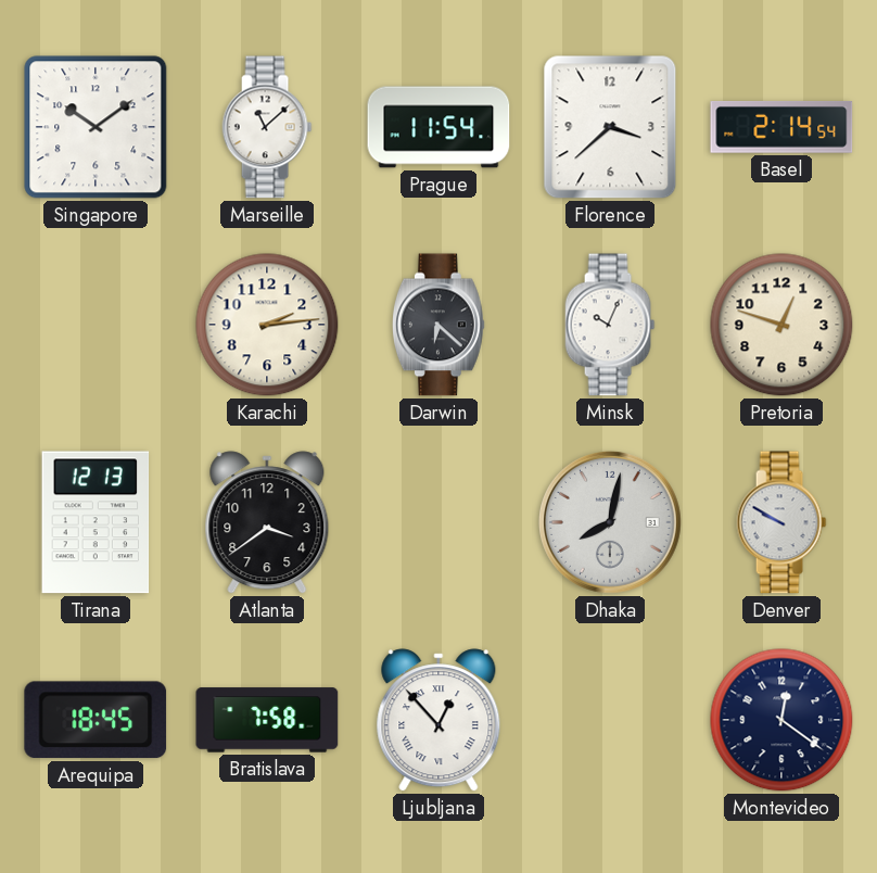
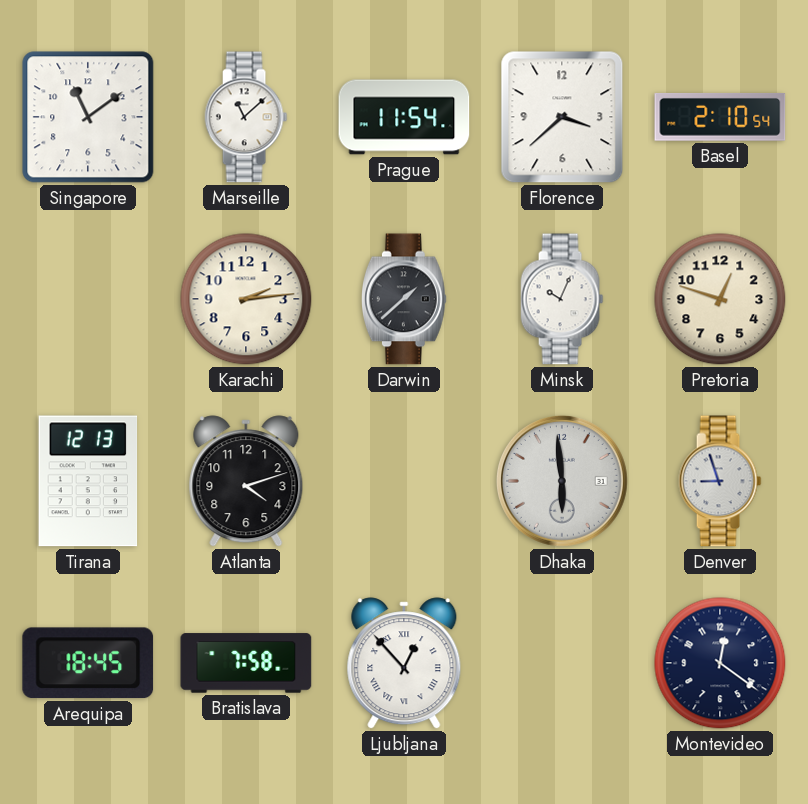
Singapore: 10:09 -> 11:09 (88, 117)
Basel: 2:14 -> 2:10 (720, 117)
Darwin: 6:22 -> 1:38 (404, 299)
Atlanta: 3:39 -> 4:12 (246, 481)
Dhaka: 8:02 -> 5:59 (562, 481)
Denver: 9:50 -> 8:57 (720, 481)
